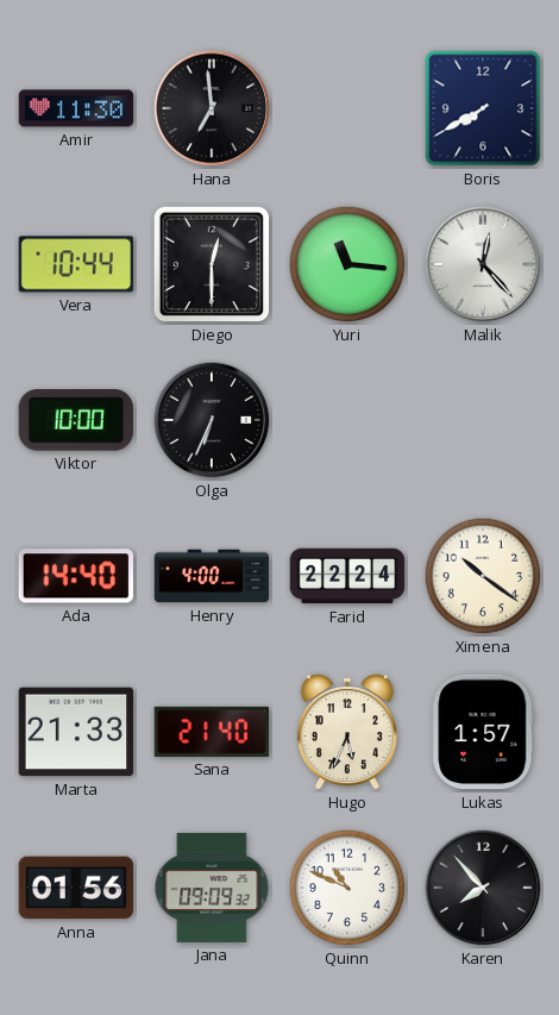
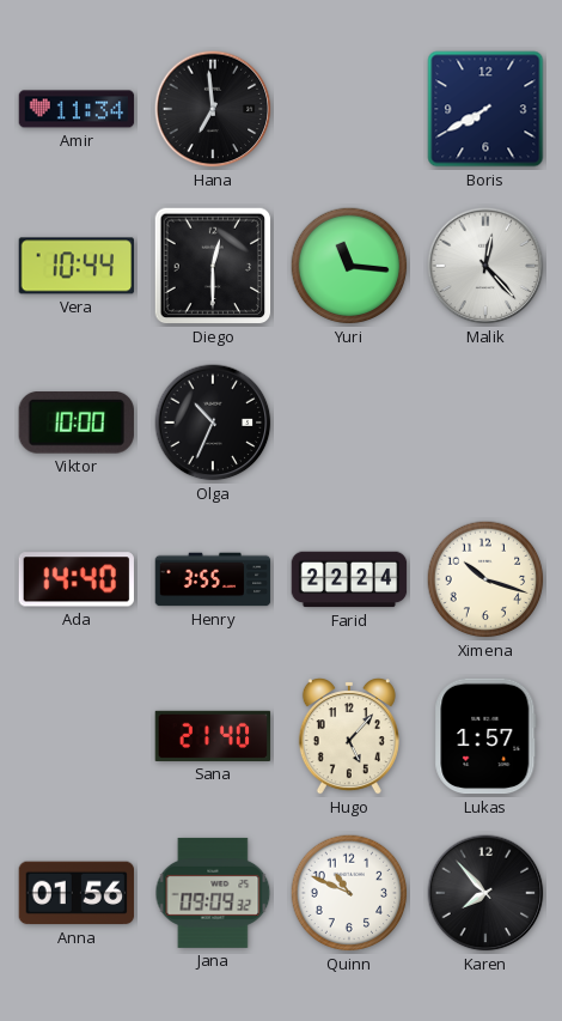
Amir: 11:30 -> 11:34 (77, 109)
Olga: 6:34 -> 10:34 (213, 423)
Henry: 4:00 -> 3:55 (213, 579)
Ximena: 10:21 -> 10:18 (485, 579)
Marta: 21:33 -> none (76, 732)
Hugo: 5:34 -> 5:07 (349, 737)
